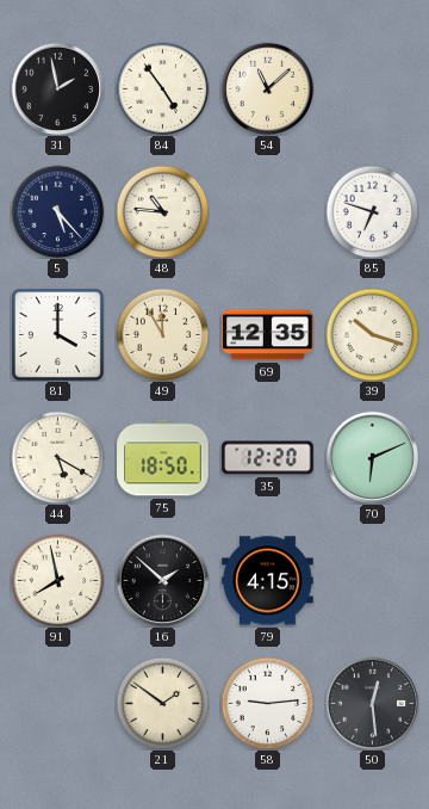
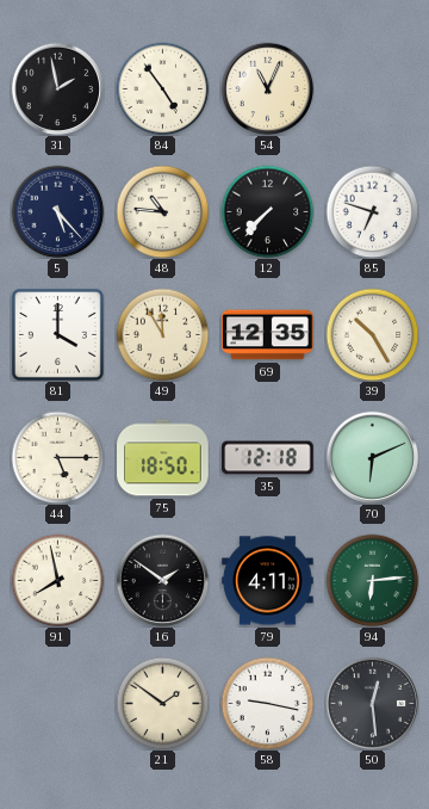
54: 11:08 -> 11:04 (267, 88)
12: none -> 7:37 (267, 211)
39: 10:18 -> 10:25 (372, 334)
44: 5:20 -> 5:15 (57, 457)
35: 12:20 -> 12:18 (268, 458)
16: 1:52 -> 1:51 (162, 580)
79: 4:15 -> 4:11 (268, 581)
94: none -> 6:14 (372, 580)
58: 9:14 -> 9:17 (267, 703)
